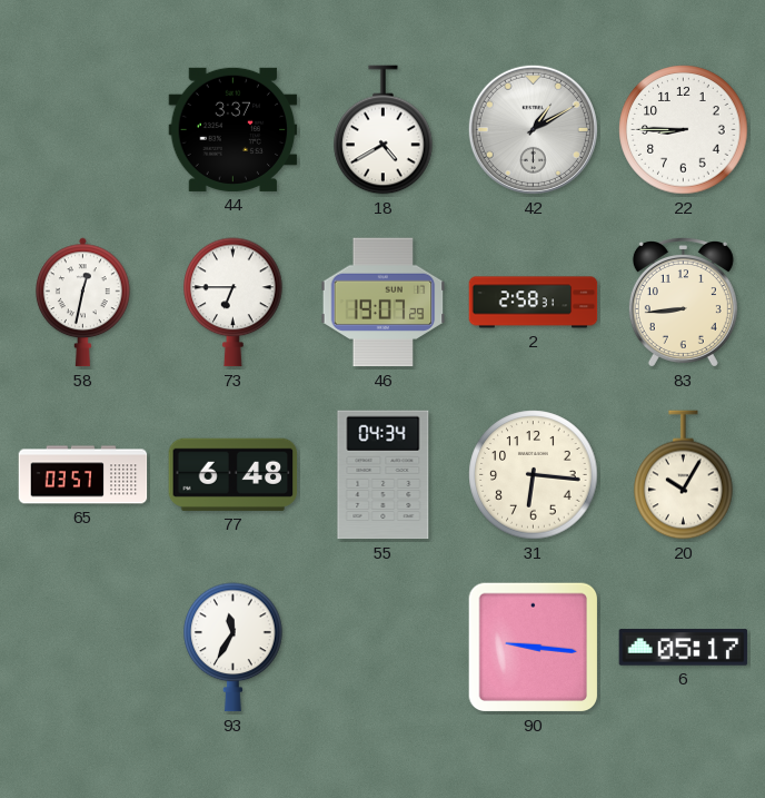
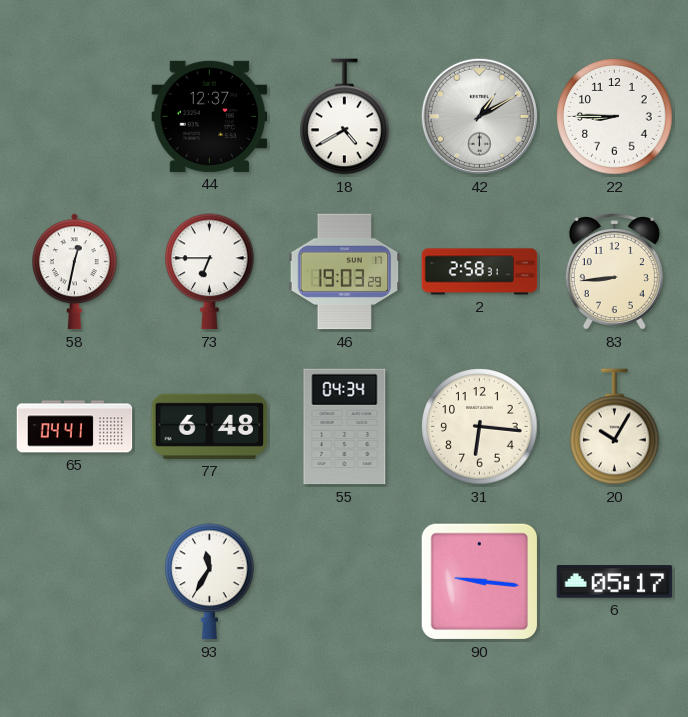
44: 3:37 -> 12:37 (210, 116)
46: 19:07 -> 19:03 (345, 272)
65: 03:57 -> 04:41 (75, 427)
